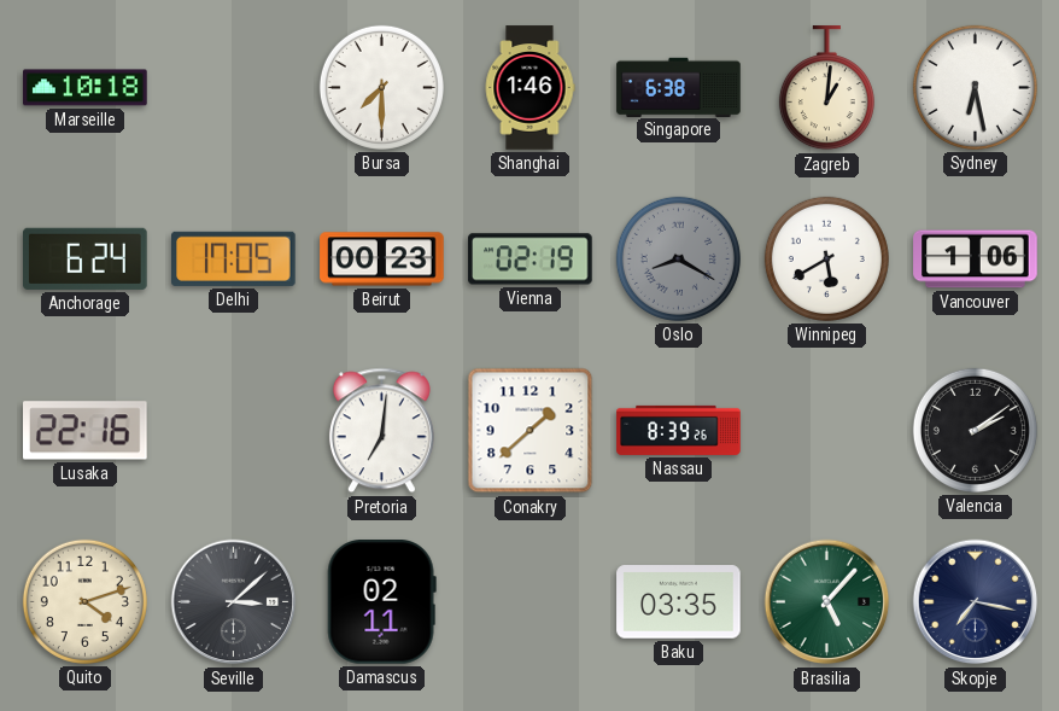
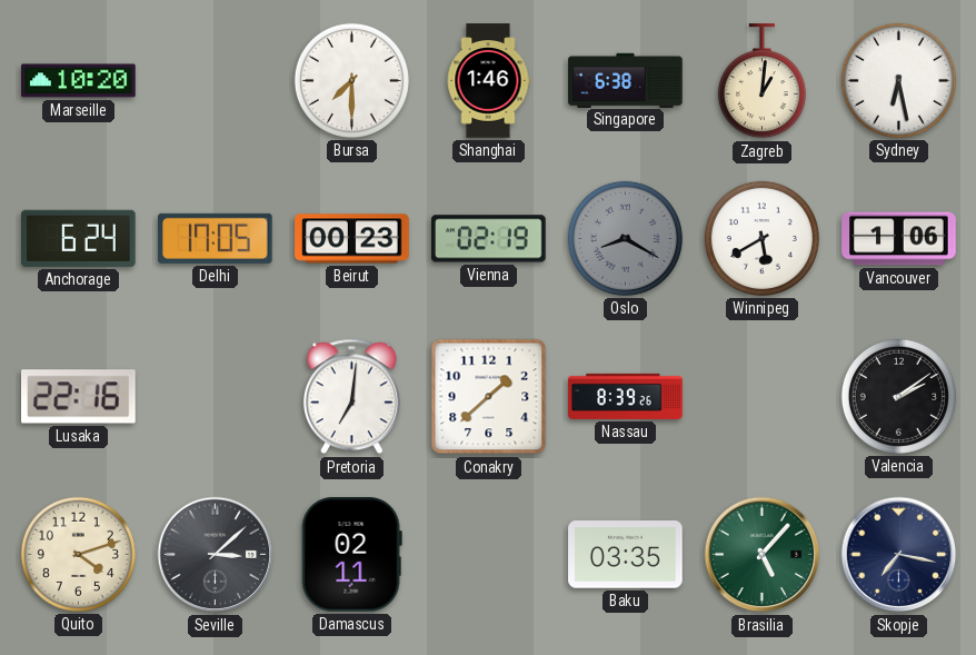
Marseille: 10:18 -> 10:20 (79, 81)
